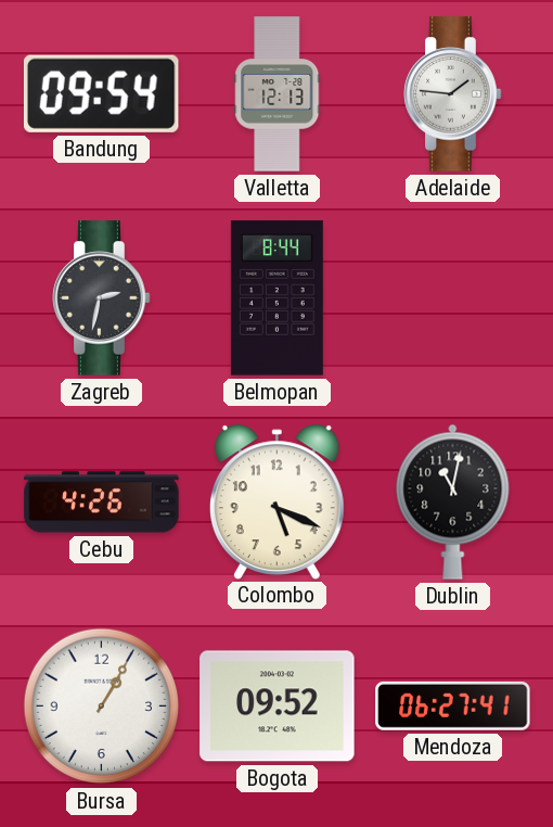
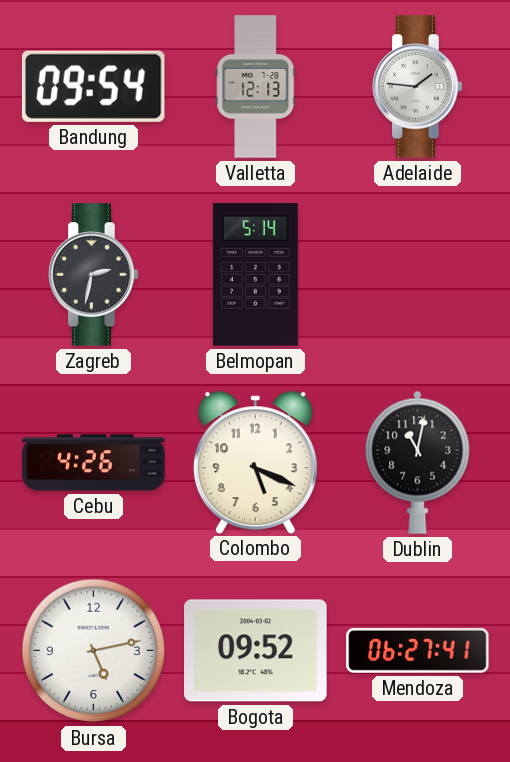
Belmopan: 8:44 -> 5:14 (255, 275)
Bursa: 1:05 -> 5:13 (94, 651)
